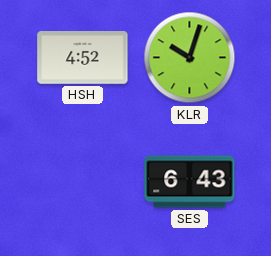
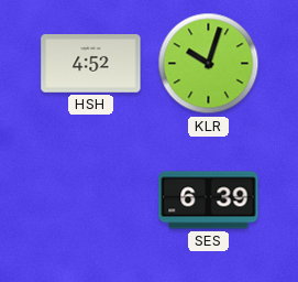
SES: 6:43 -> 6:39 (209, 200)
